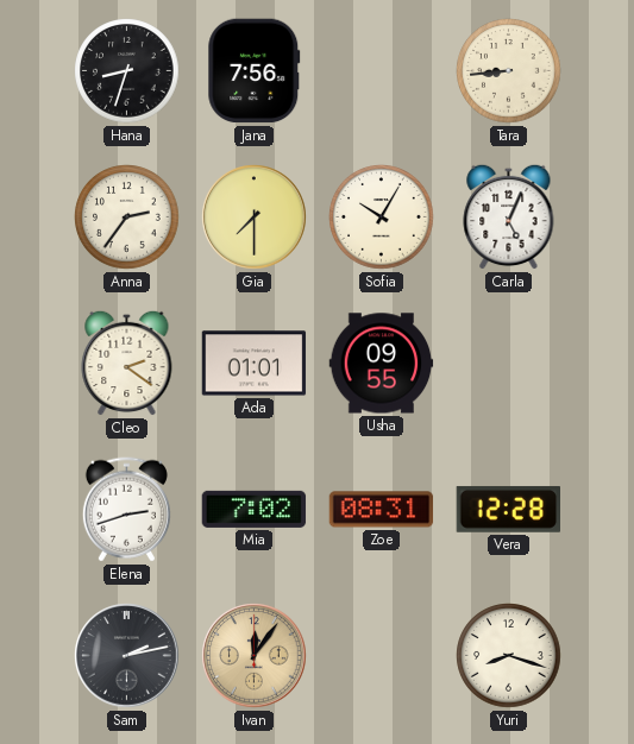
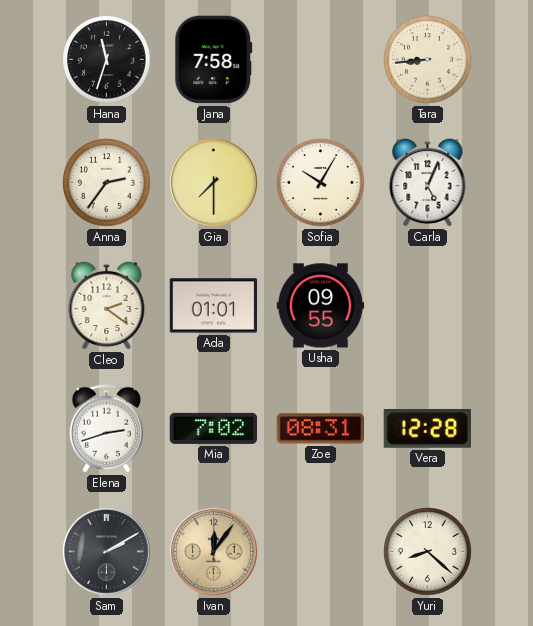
Hana: 8:33 -> 11:33 (107, 60)
Jana: 7:56 -> 7:58 (214, 60)
Sam: 2:13 -> 2:10 (107, 552)
Yuri: 8:18 -> 8:22 (428, 552)
